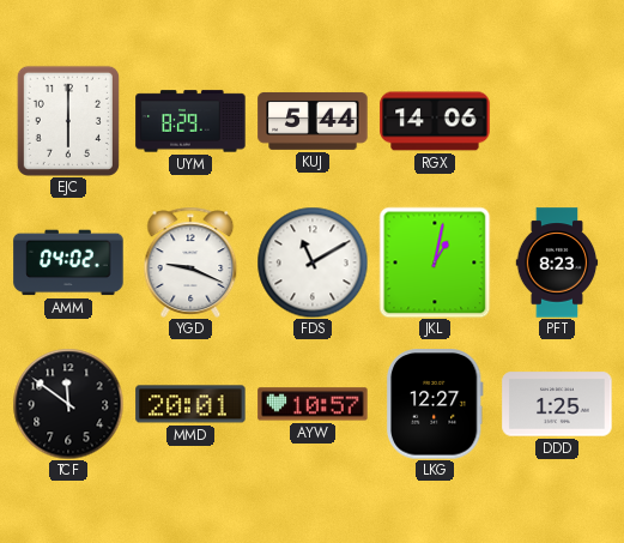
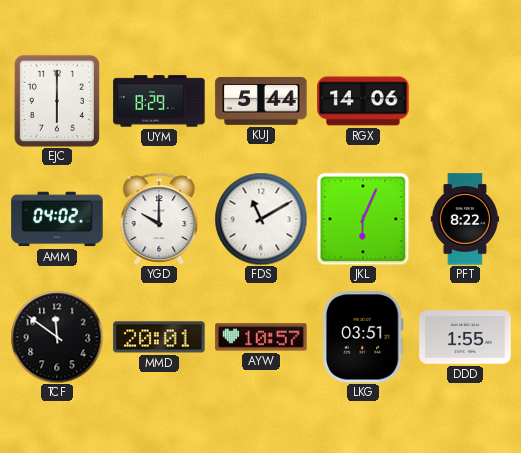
YGD: 9:19 -> 10:00 (159, 219)
JKL: 1:02 -> 6:04 (363, 219)
PFT: 8:23 -> 8:22 (465, 219)
LKG: 12:27 -> 03:51 (363, 337)
DDD: 1:25 -> 1:55 (465, 337)
